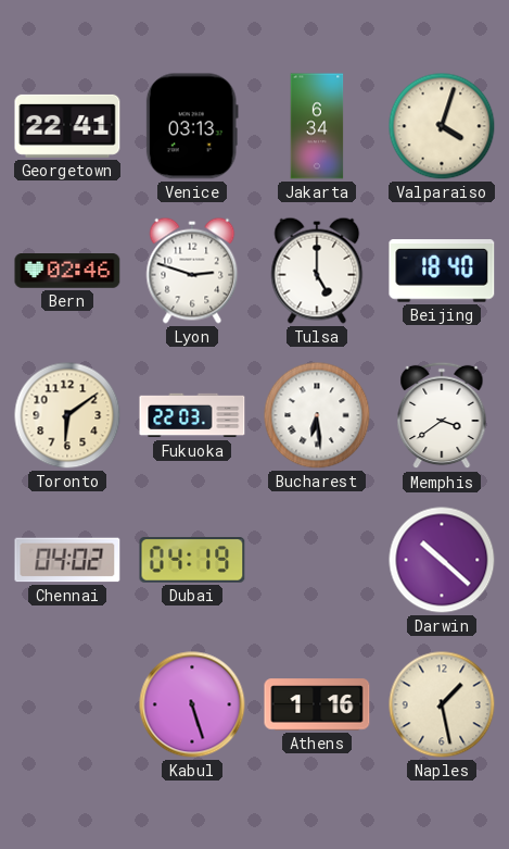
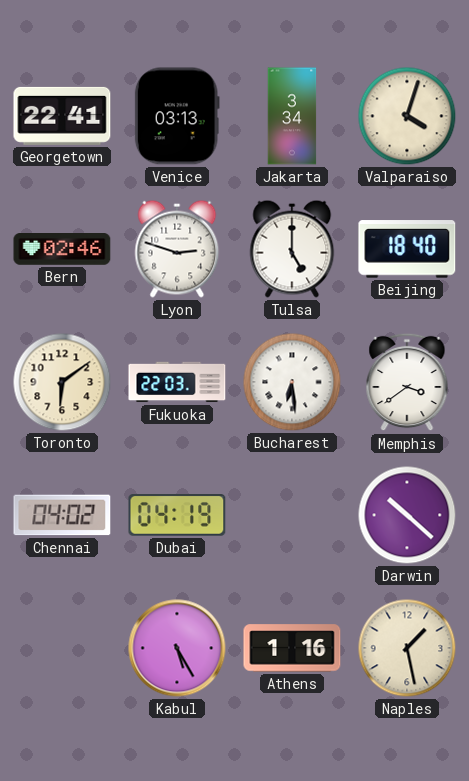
Jakarta: 6:34 -> 3:34 (292, 116)
Kabul: 5:27 -> 5:25 (177, 648)
